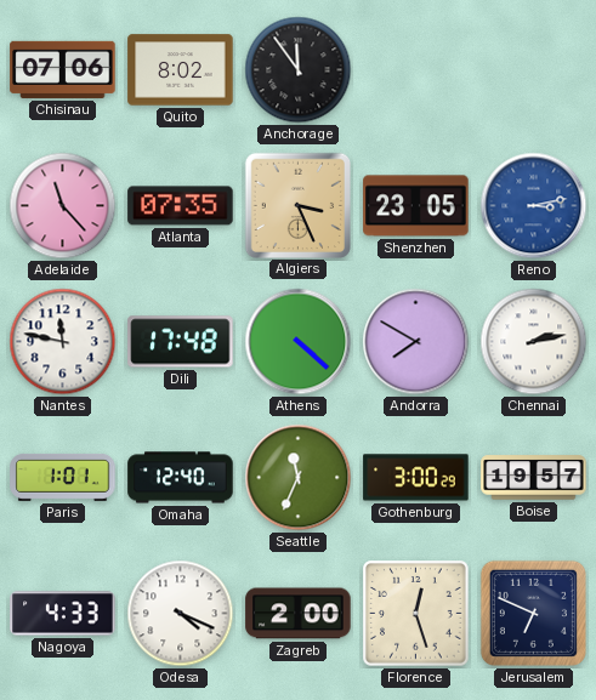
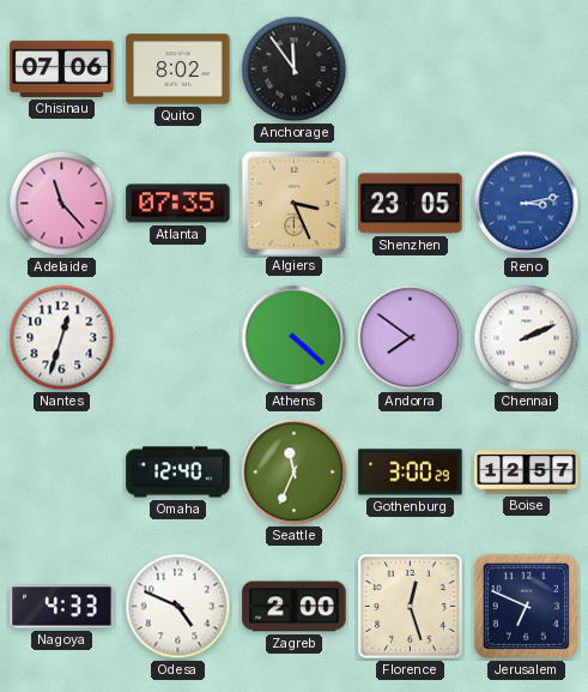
Nantes: 11:47 -> 12:33 (62, 338)
Dili: 17:48 -> none (181, 342)
Andorra: 7:50 -> 7:51 (411, 338)
Chennai: 2:13 -> 2:11 (527, 338)
Paris: 1:01 -> none (63, 477)
Boise: 19:57 -> 12:57 (527, 473)
Odesa: 4:19 -> 4:49 (178, 607)
